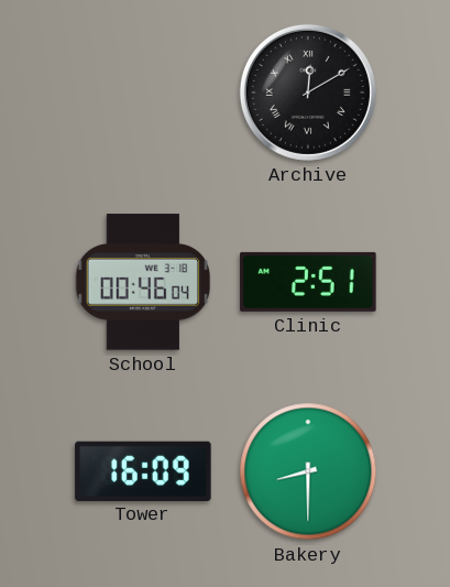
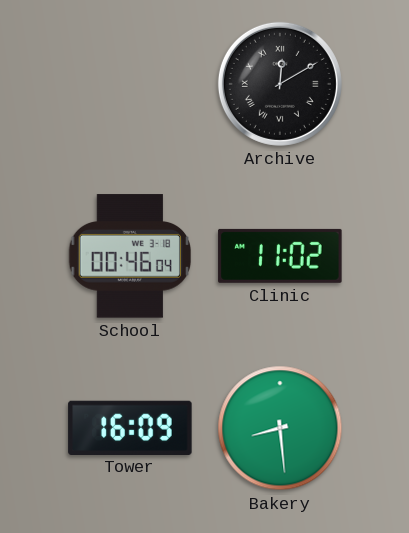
Clinic: 2:51 -> 11:02 (280, 256)
Bakery: 8:30 -> 8:29 (280, 428)
